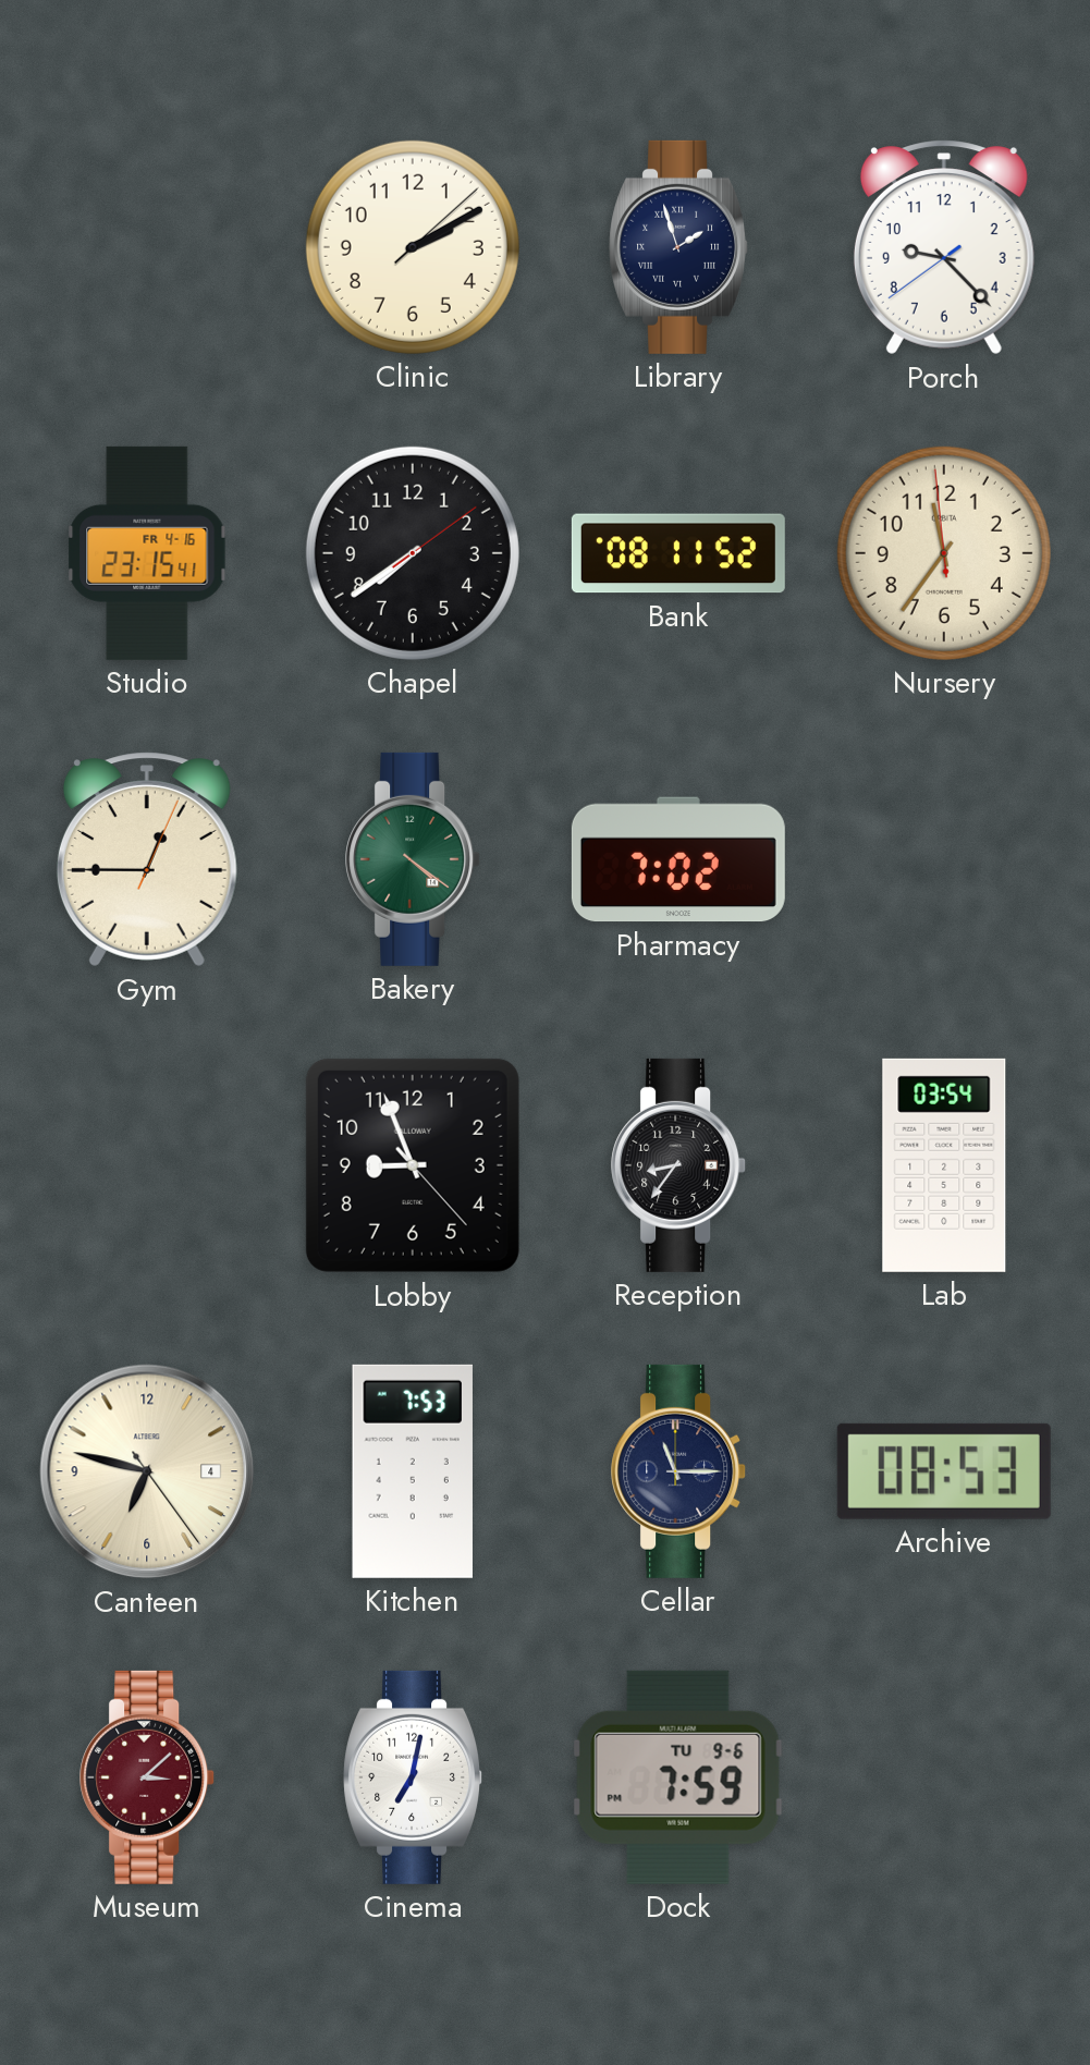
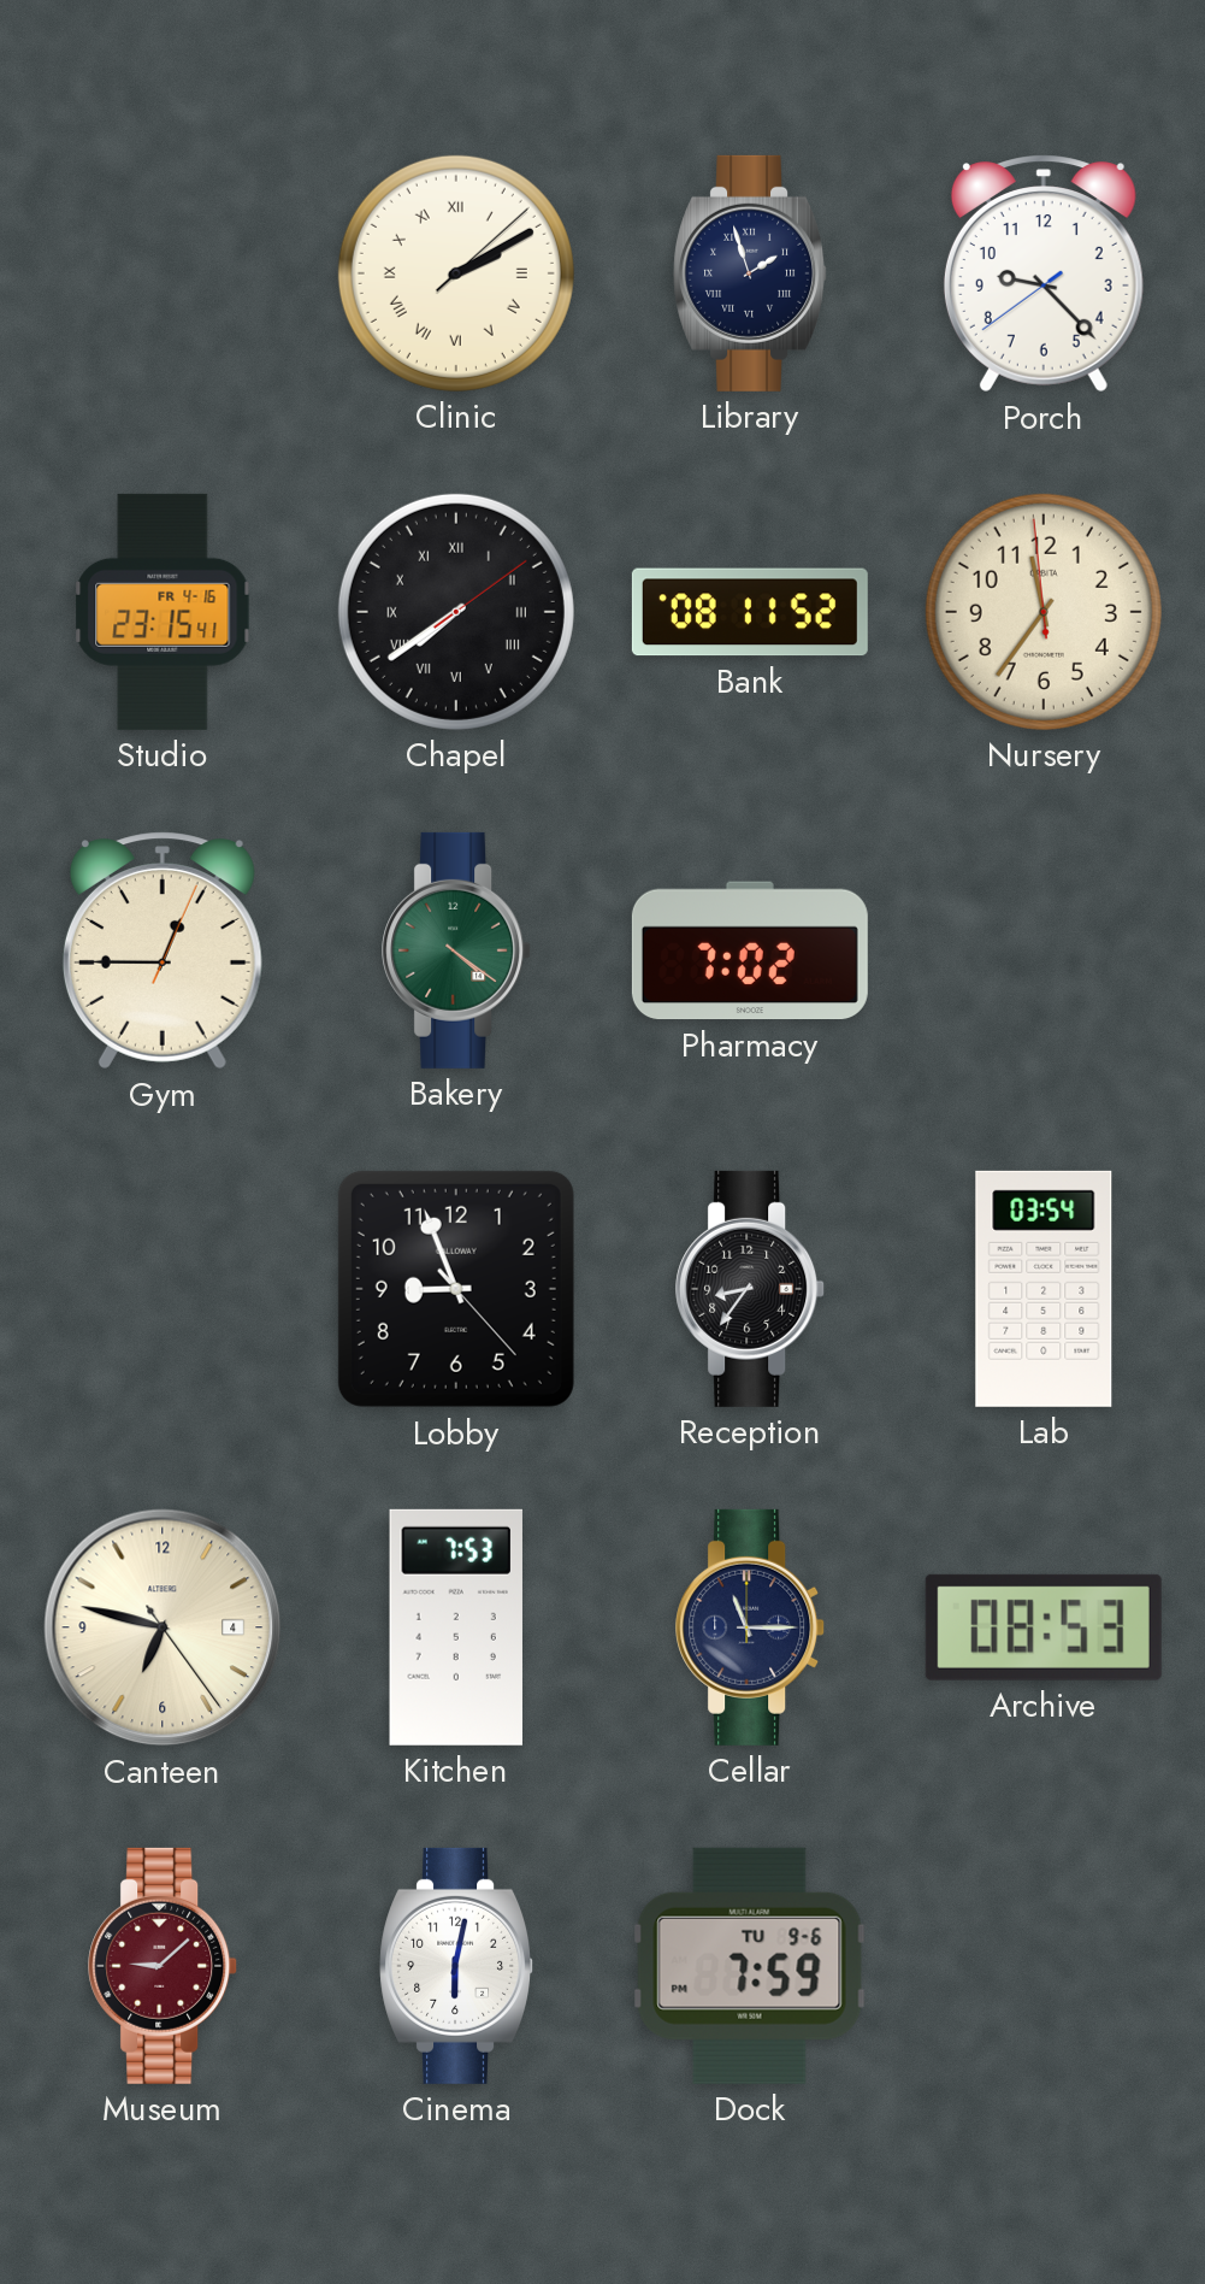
Clinic numerals: Arabic -> Roman (456, 273)
Chapel numerals: Arabic -> Roman (456, 612)
Museum: 3:08 -> 9:08 (164, 1966)
Cinema: 7:02 -> 6:02 (457, 1966)
